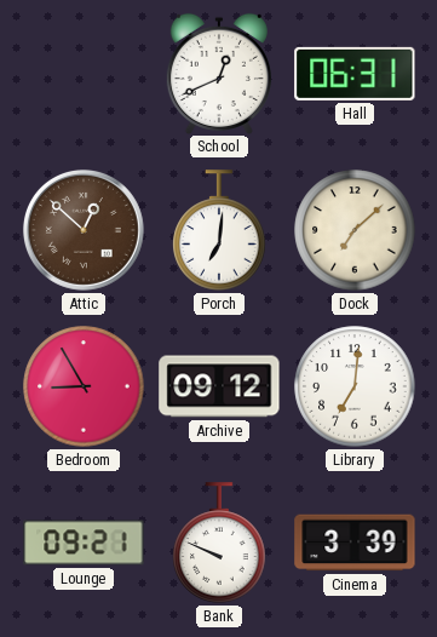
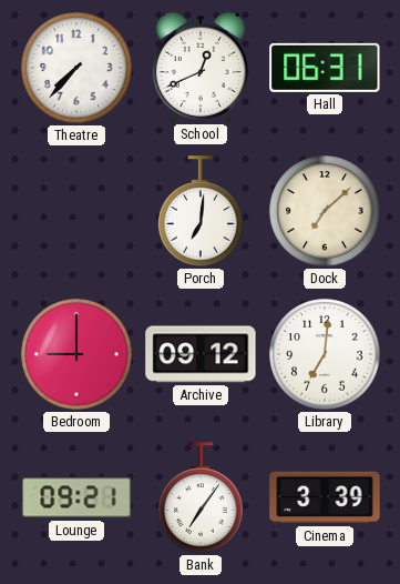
Theatre: none -> 7:37 (76, 68)
Attic: 12:52 -> none (84, 230)
Bedroom: 8:55 -> 9:00 (76, 354)
Bank: 9:49 -> 7:06 (201, 497)
